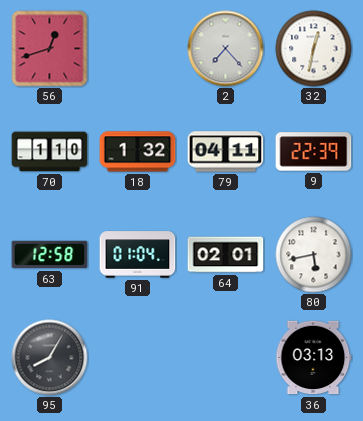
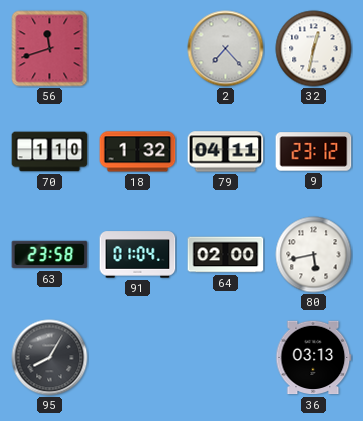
56: 12:42 -> 11:42 (50, 49)
9: 22:39 -> 23:12 (314, 152)
63: 12:58 -> 23:58 (50, 255)
64: 02:01 -> 02:00 (226, 255)
